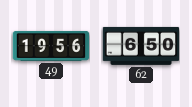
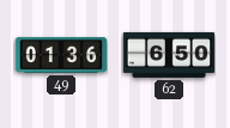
49: 19:56 -> 01:36 (61, 55)
